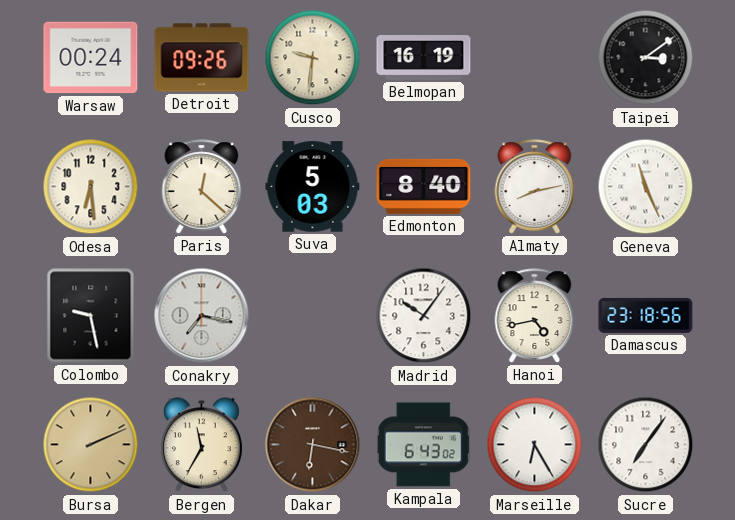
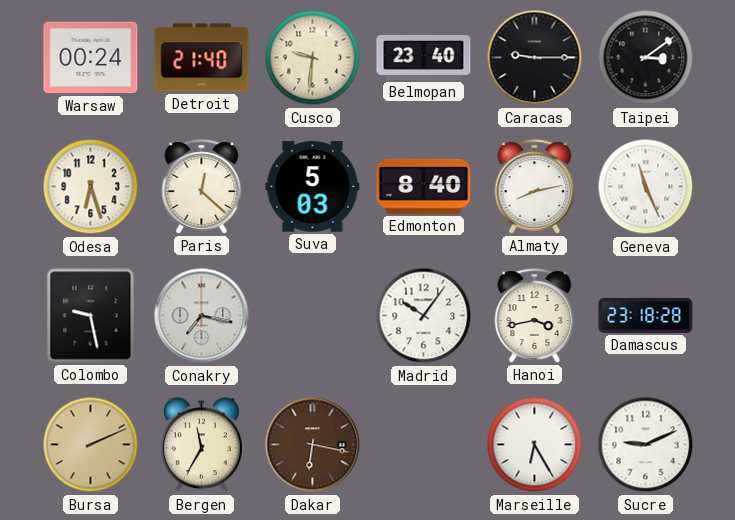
Detroit: 09:26 -> 21:40 (202, 58)
Belmopan: 16:19 -> 23:40 (424, 58)
Caracas: none -> 9:15 (535, 58)
Odesa: 6:29 -> 6:27 (91, 187)
Hanoi: 4:43 -> 3:43 (535, 316)
Damascus: 23:18:56 -> 23:18:28 (646, 315)
Kampala: 6:43 -> none (423, 445)
Sucre: 7:06 -> 9:11 (646, 445)
